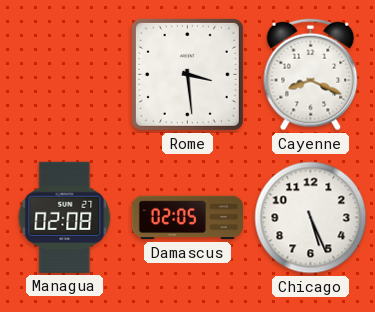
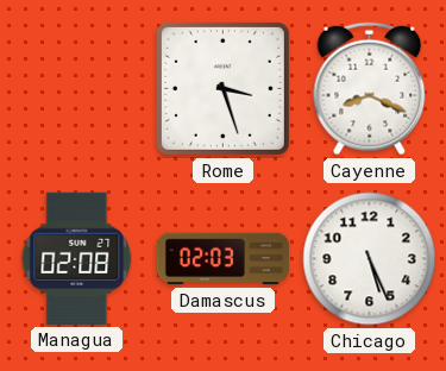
Rome: 3:29 -> 3:27 (222, 88)
Damascus: 02:05 -> 02:03 (222, 259)
